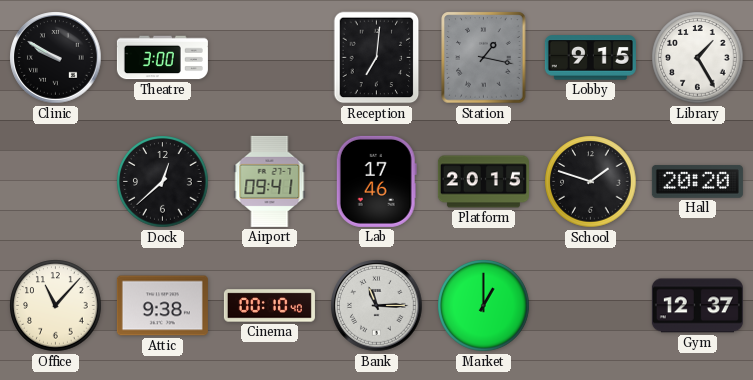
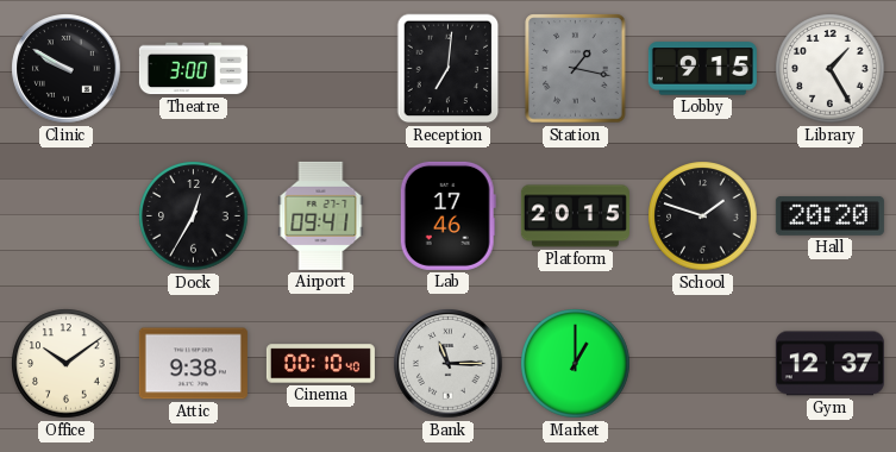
Dock: 12:38 -> 12:35 (194, 216)
Office: 11:07 -> 10:09 (67, 364)
